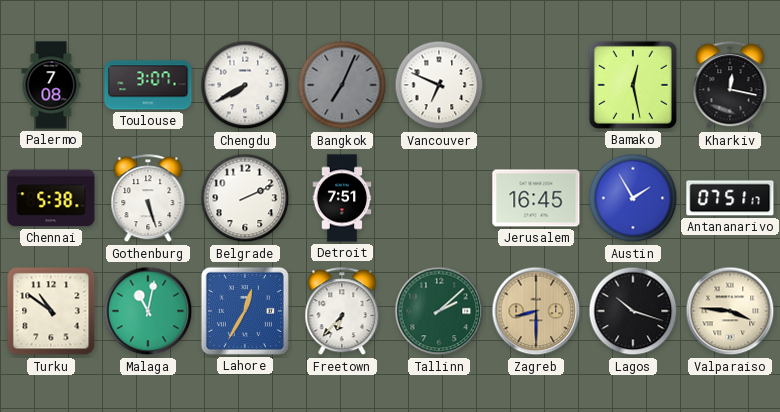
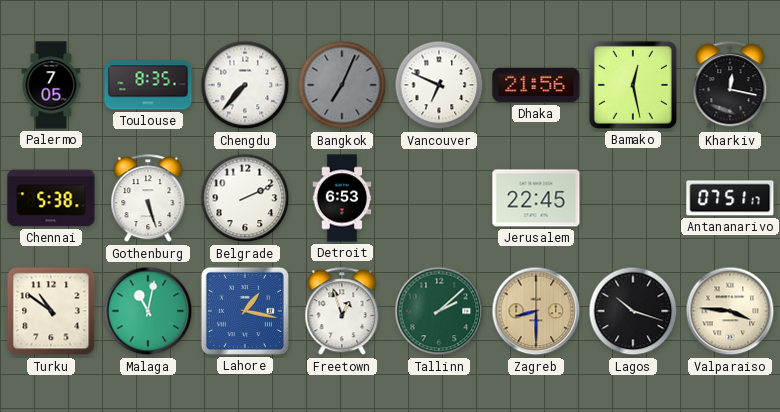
Palermo: 7:08 -> 7:05 (51, 85)
Toulouse: 3:07 -> 8:35 (148, 85)
Chengdu: 7:40 -> 7:37 (245, 85)
Dhaka: none -> 21:56 (536, 85)
Detroit: 7:51 -> 6:53 (342, 198)
Jerusalem: 16:45 -> 22:45 (536, 198)
Austin: 1:55 -> none (633, 198)
Lahore: 12:35 -> 1:17 (245, 311)
Freetown: 6:37 -> 12:57 (342, 312)
